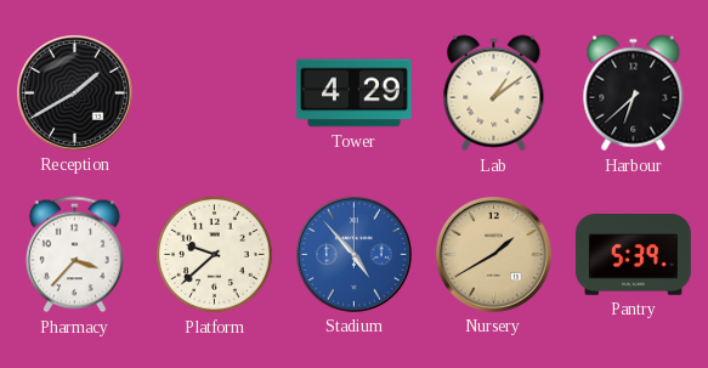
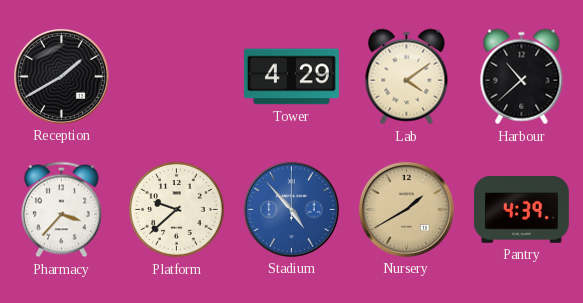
Lab: 1:09 -> 4:09 (407, 77)
Harbour: 6:38 -> 10:38 (522, 77)
Pantry: 5:39 -> 4:39 (521, 210)
